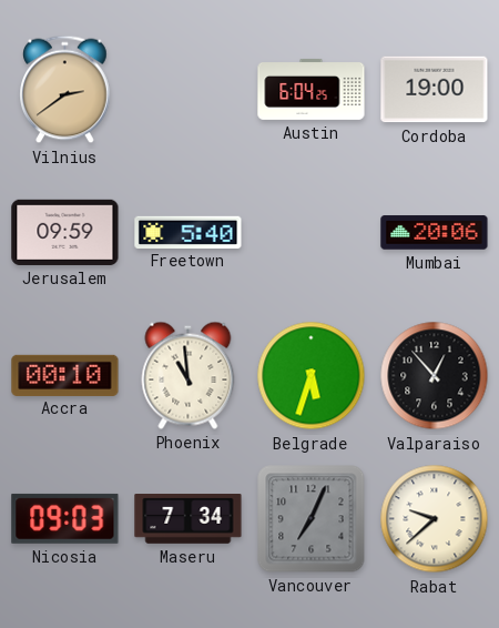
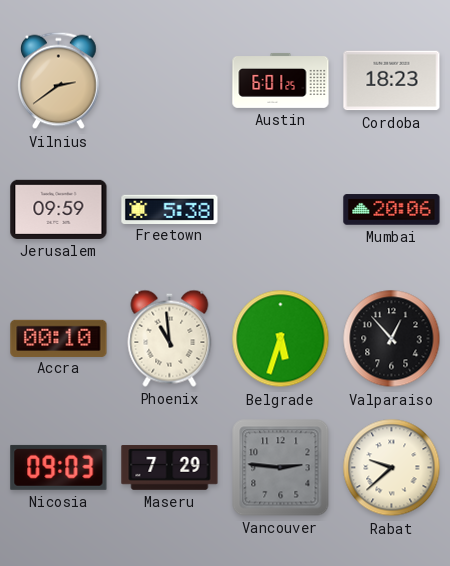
Austin: 6:04 -> 6:01 (281, 80)
Cordoba: 19:00 -> 18:23 (392, 81)
Freetown: 5:40 -> 5:38 (170, 209)
Maseru: 7:34 -> 7:29 (170, 468)
Vancouver: 7:04 -> 2:46 (281, 468)
